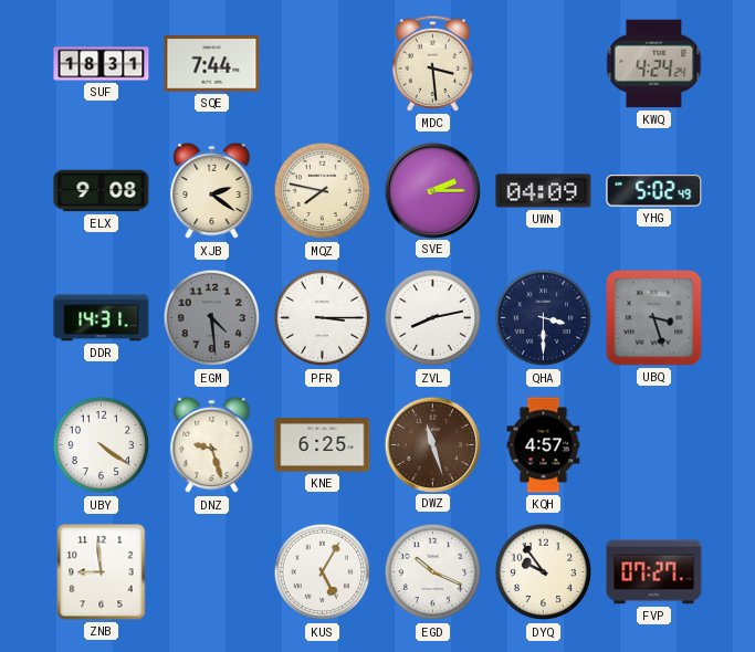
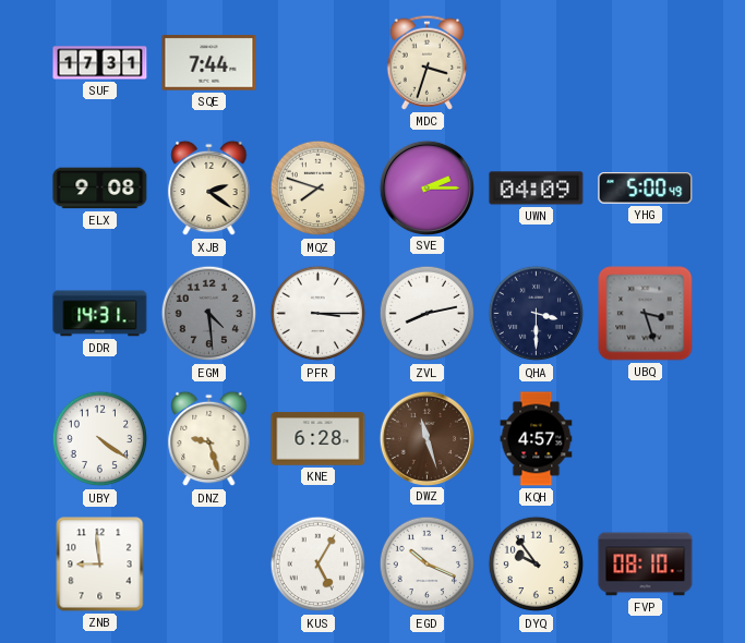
SUF: 18:31 -> 17:31 (100, 63)
MDC: 3:29 -> 3:33 (428, 62)
KWQ: 4:24 -> none (654, 64)
MQZ: 7:47 -> 7:48 (319, 189)
YHG: 5:02 -> 5:00 (646, 189)
KNE: 6:25 -> 6:28 (319, 439)
FVP: 07:27 -> 08:10 (646, 565)
